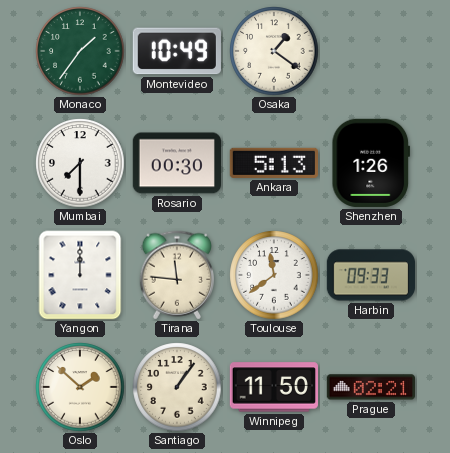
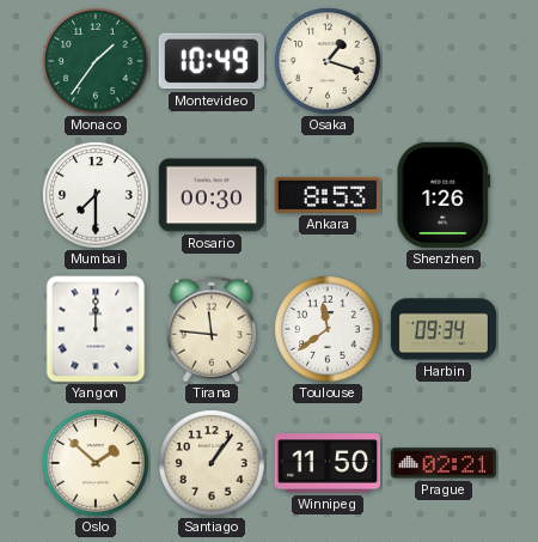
Osaka: 1:21 -> 1:18 (328, 61)
Ankara: 5:13 -> 8:53 (328, 195)
Harbin: 09:33 -> 09:34 (444, 329)
